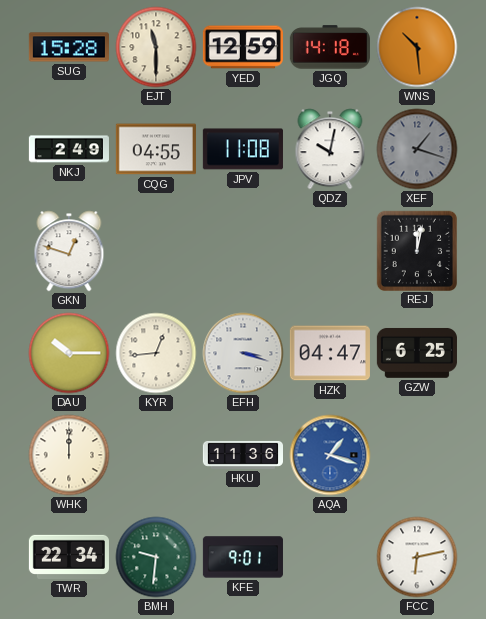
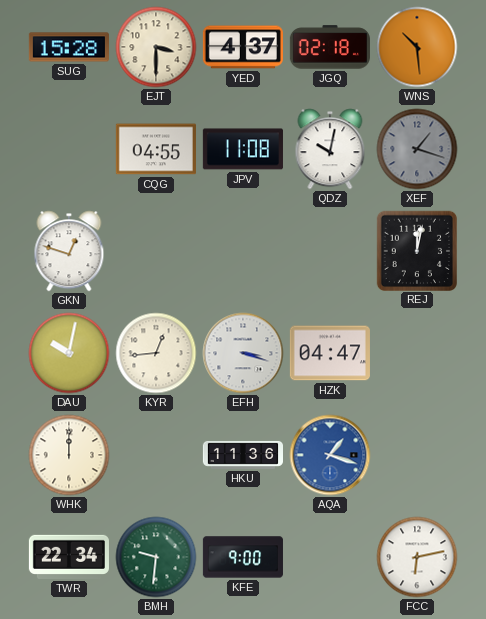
EJT: 11:30 -> 3:30 (156, 47)
YED: 12:59 -> 4:37 (243, 47)
JGQ: 14:18 -> 02:18 (330, 47)
NKJ: 2:49 -> none (69, 149)
DAU: 10:15 -> 10:02 (69, 353)
GZW: 6:25 -> none (417, 353)
KFE: 9:01 -> 9:00 (242, 557)
